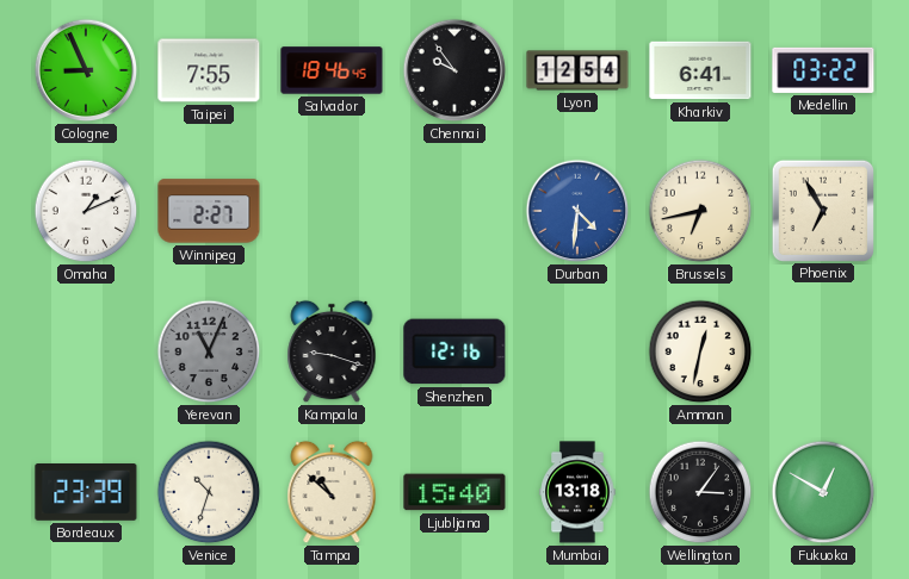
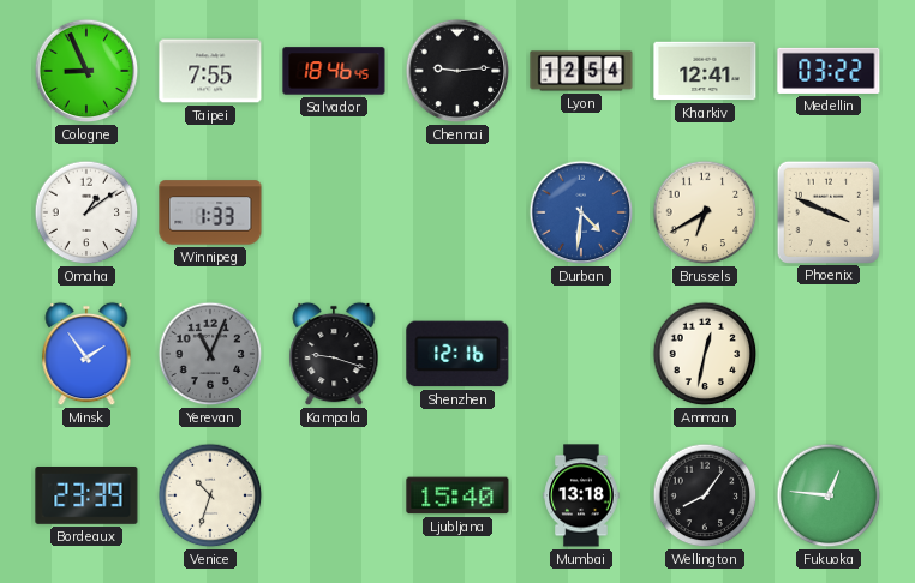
Chennai: 9:54 -> 9:14 (458, 71)
Kharkiv: 6:41 -> 12:41 (705, 71)
Omaha: 1:11 -> 1:09 (86, 212)
Winnipeg: 2:27 -> 1:33 (210, 212)
Brussels: 6:43 -> 6:40 (705, 212)
Phoenix: 6:55 -> 3:49 (827, 211)
Minsk: none -> 1:54 (86, 354)
Tampa: 10:52 -> none (332, 492)
Wellington: 3:06 -> 8:06 (705, 495)
Fukuoka: 12:50 -> 12:46 (829, 495)
